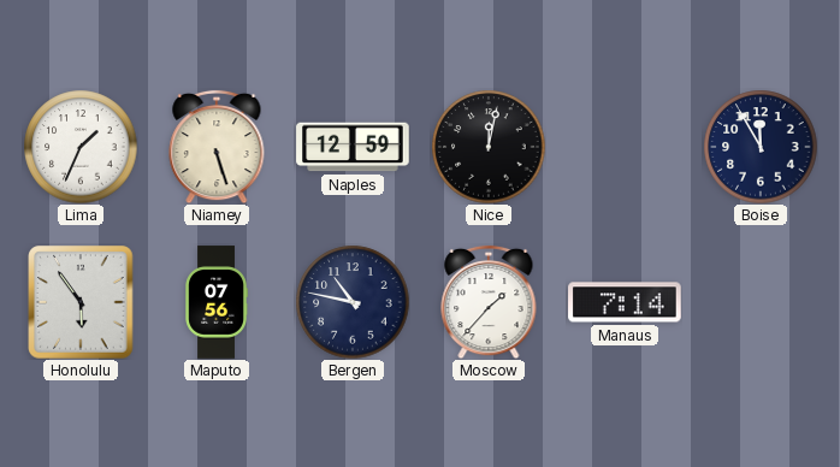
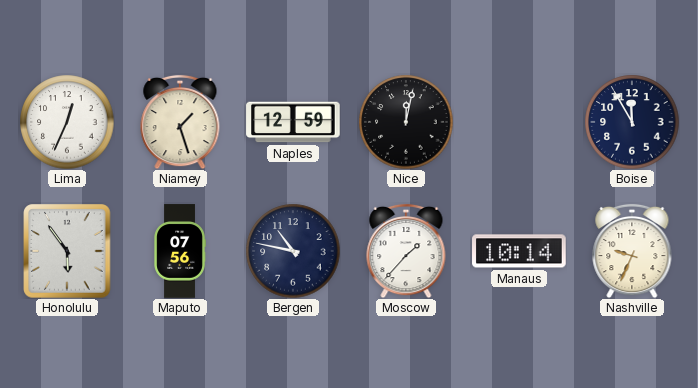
Lima: 1:34 -> 12:34 (67, 122)
Niamey: 5:27 -> 1:27 (180, 122)
Manaus: 7:14 -> 10:14 (519, 251)
Nashville: none -> 9:34 (632, 251)
